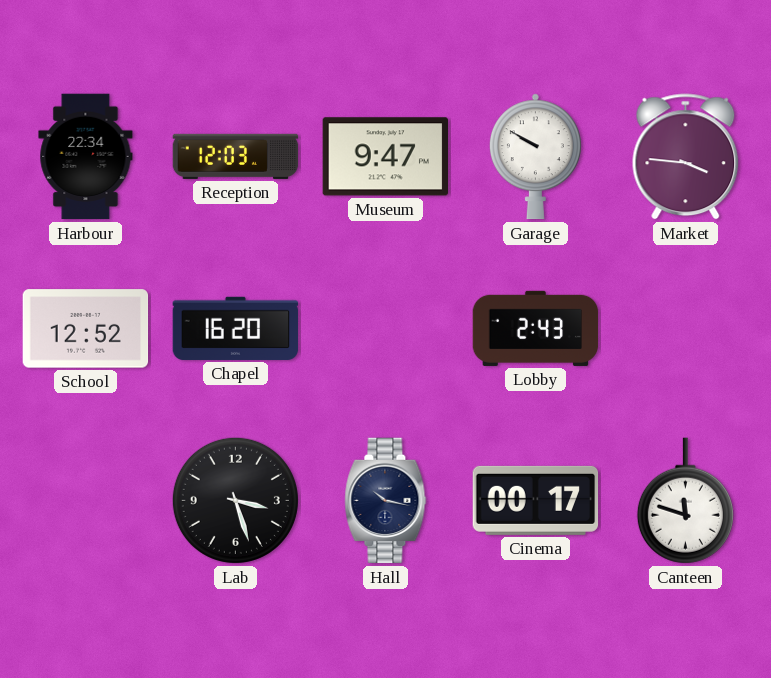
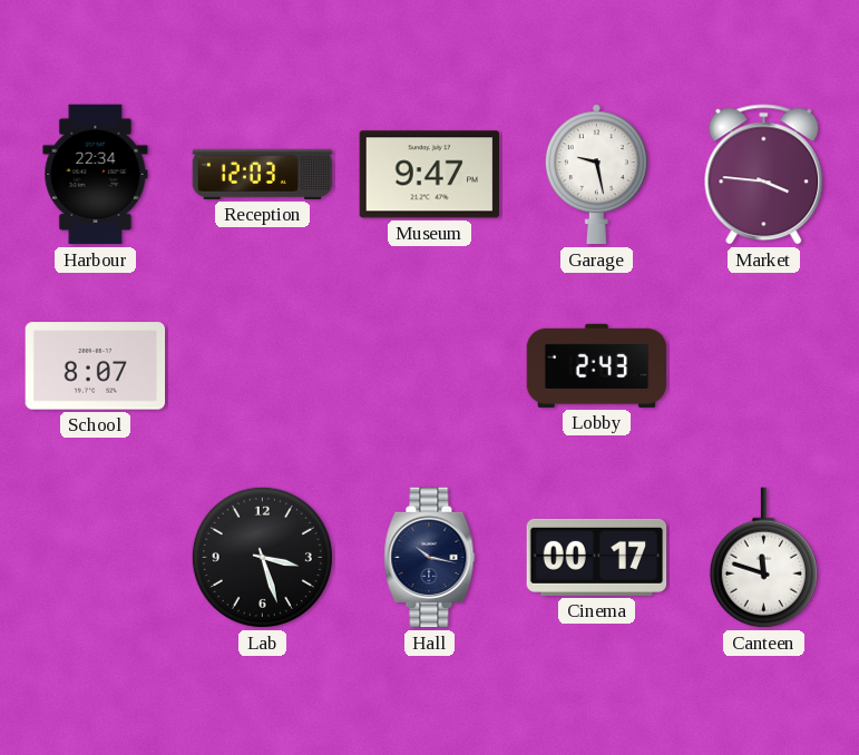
Garage: 9:50 -> 9:28 (596, 175)
School: 12:52 -> 8:07 (96, 366)
Chapel: 16:20 -> none (236, 328)
